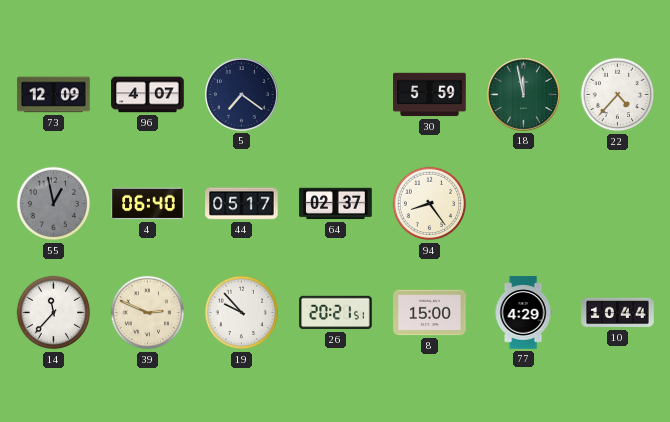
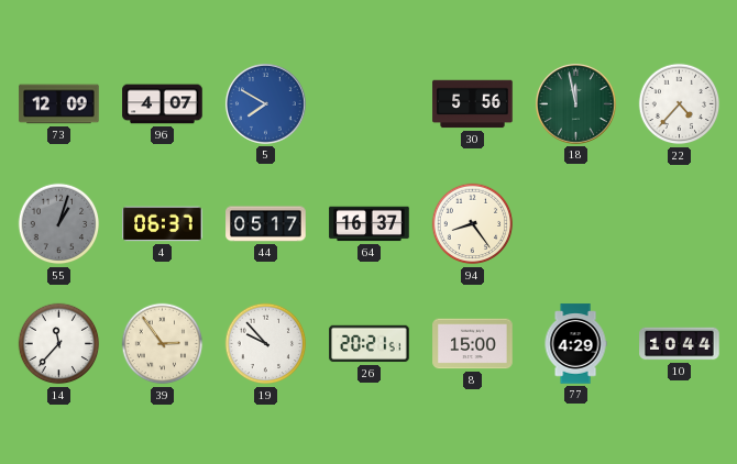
5: 7:21 -> 7:50 (265, 103)
5 dial: navy -> blue (265, 103)
30: 5:59 -> 5:56 (473, 104)
55: 12:58 -> 1:03 (59, 224)
4: 06:40 -> 06:37 (163, 224)
64: 02:37 -> 16:37 (370, 224)
39: 2:49 -> 2:54 (163, 344)
